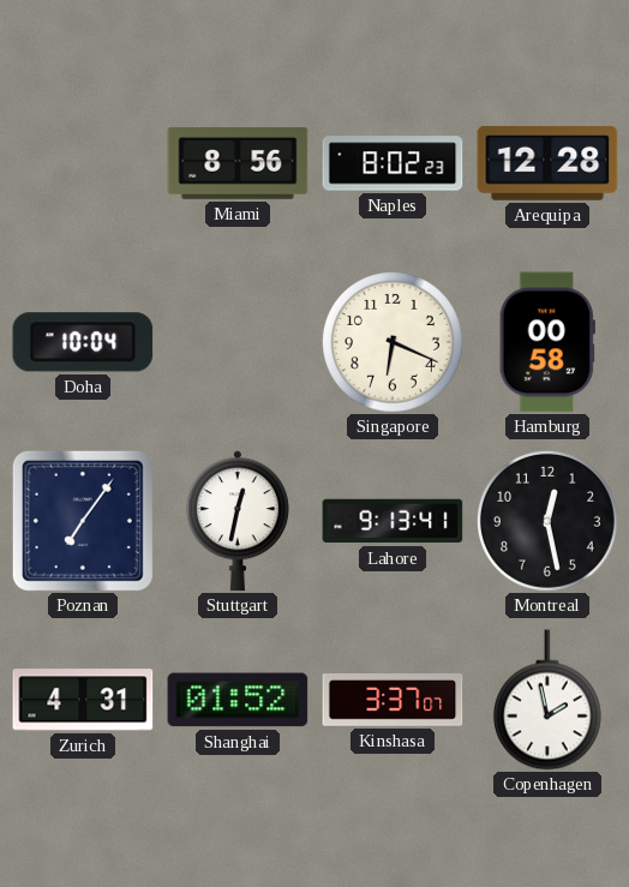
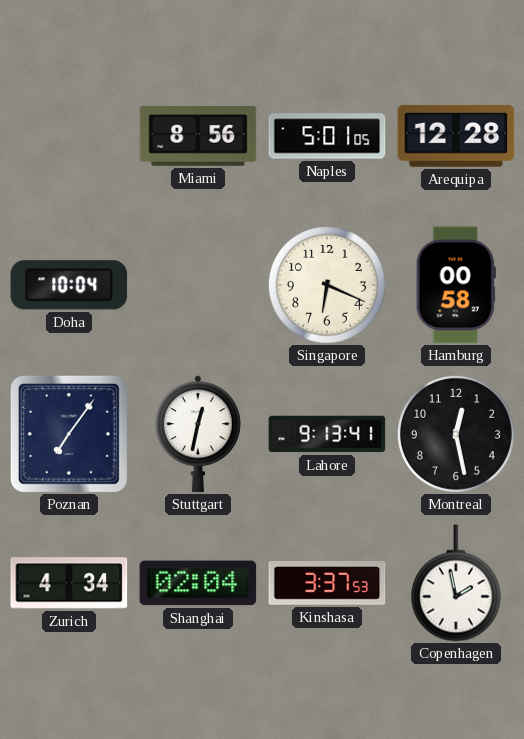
Naples: 8:02 -> 5:01 (327, 136)
Zurich: 4:31 -> 4:34 (69, 583)
Shanghai: 01:52 -> 02:04 (198, 583)
Kinshasa: 3:37:07 -> 3:37:53 (327, 584)
